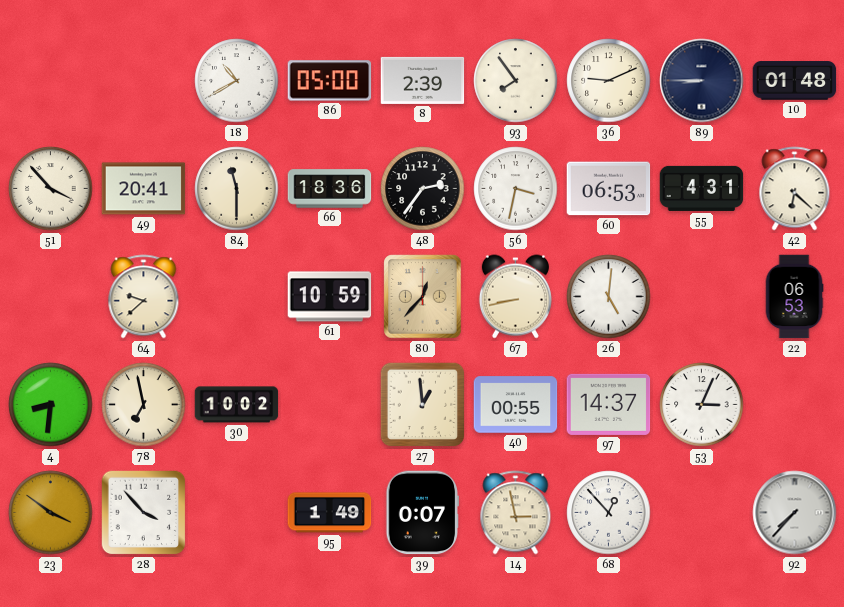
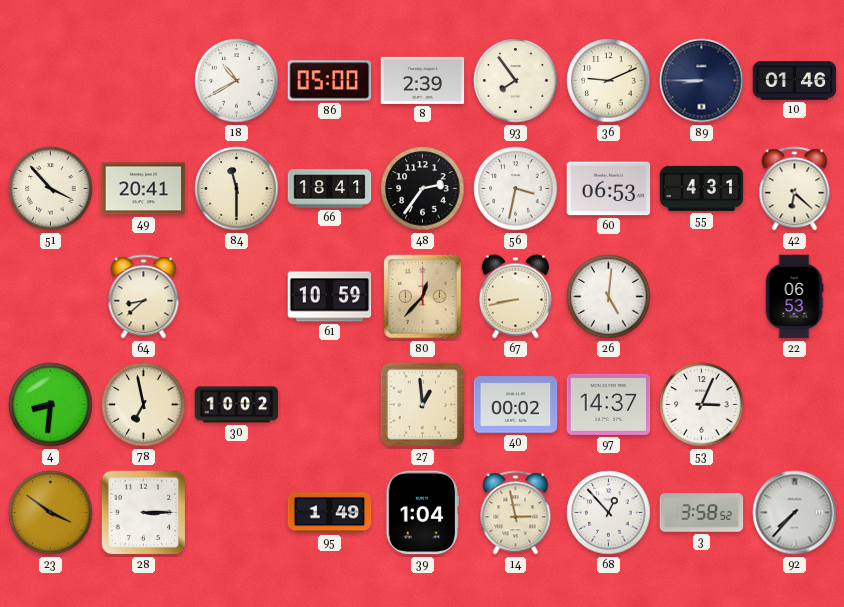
10: 01:48 -> 01:46 (795, 81)
66: 18:36 -> 18:41 (330, 189)
64: 9:38 -> 8:38 (144, 297)
40: 00:55 -> 00:02 (516, 405)
28: 3:53 -> 3:15 (144, 513)
39: 0:07 -> 1:04 (423, 513)
3: none -> 3:58 (702, 513)
